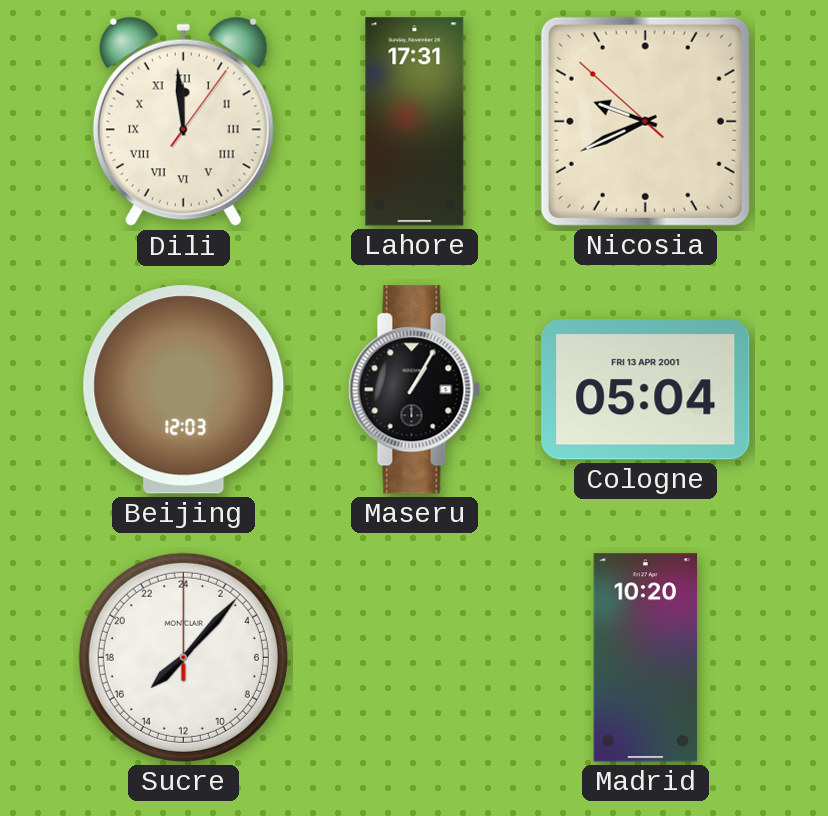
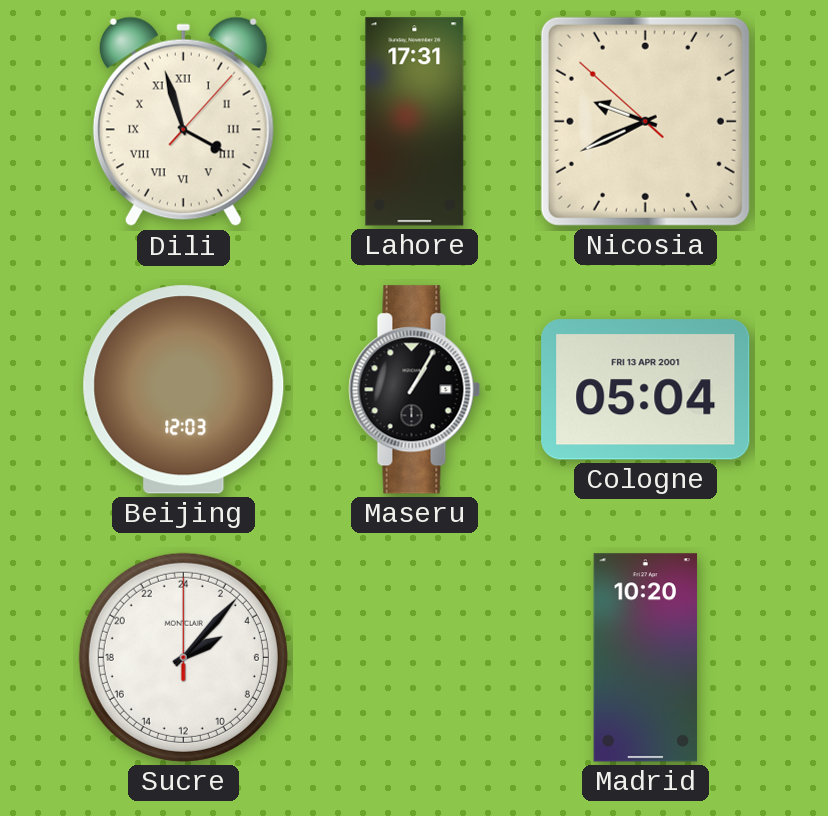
Dili: 11:59 -> 3:57 (183, 122)
Sucre: 15:07 -> 4:07 (183, 657)
